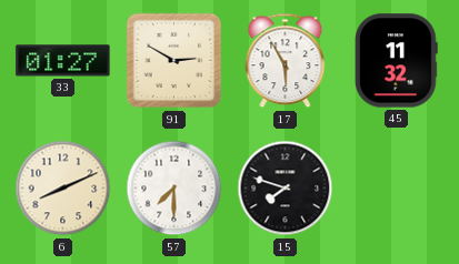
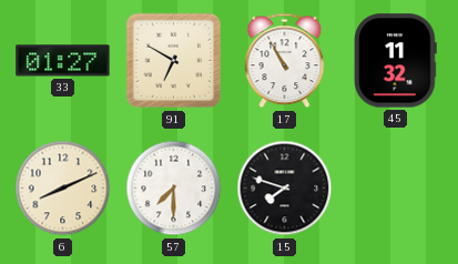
91: 2:50 -> 6:50 (174, 61)
17: 5:55 -> 10:55 (285, 61)
